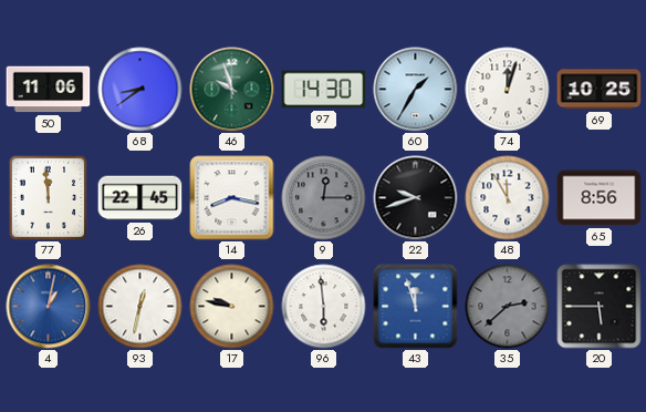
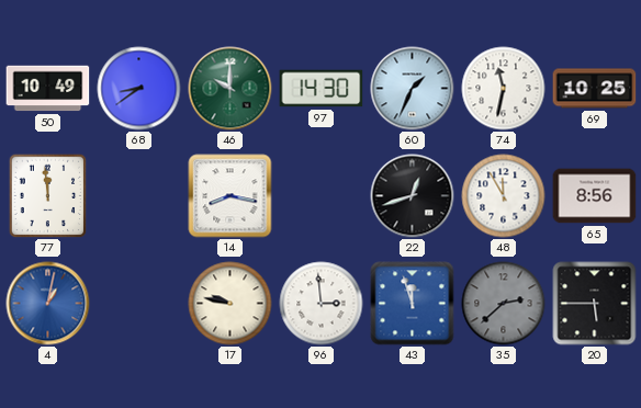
50: 11:06 -> 10:49 (48, 89)
46: 9:57 -> 10:00 (230, 89)
60: 1:35 -> 1:34 (413, 89)
74: 12:03 -> 11:32 (504, 89)
26: 22:45 -> none (140, 198)
9: 12:15 -> none (324, 198)
22: 9:42 -> 12:42 (413, 196)
93: 12:32 -> none (140, 307)
96: 5:59 -> 2:59 (322, 304)
